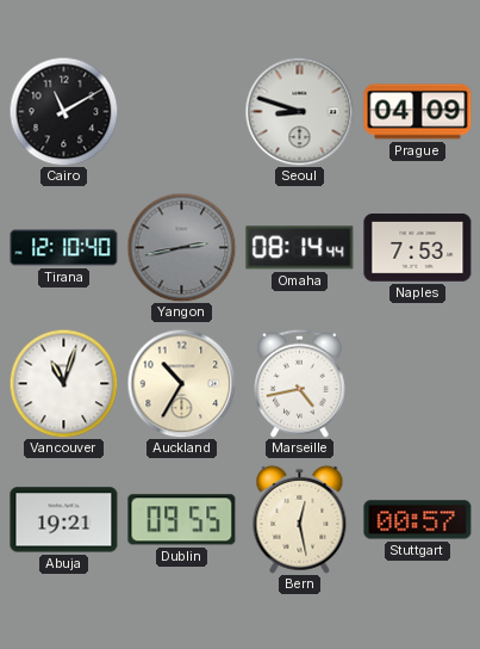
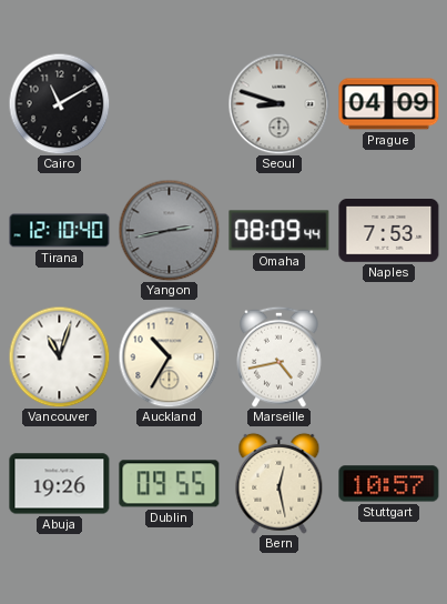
Omaha: 08:14 -> 08:09 (280, 231)
Abuja: 19:21 -> 19:26 (60, 484)
Stuttgart: 00:57 -> 10:57 (389, 484)
